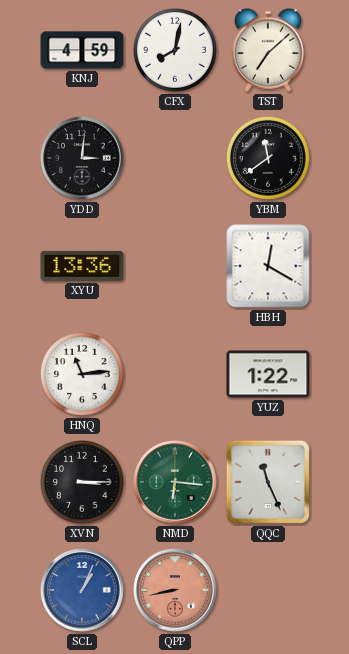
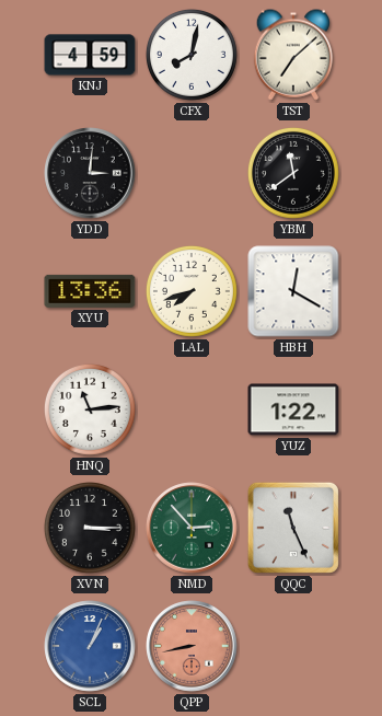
LAL: none -> 7:42 (192, 291)
NMD: 6:16 -> 2:53 (192, 528)
